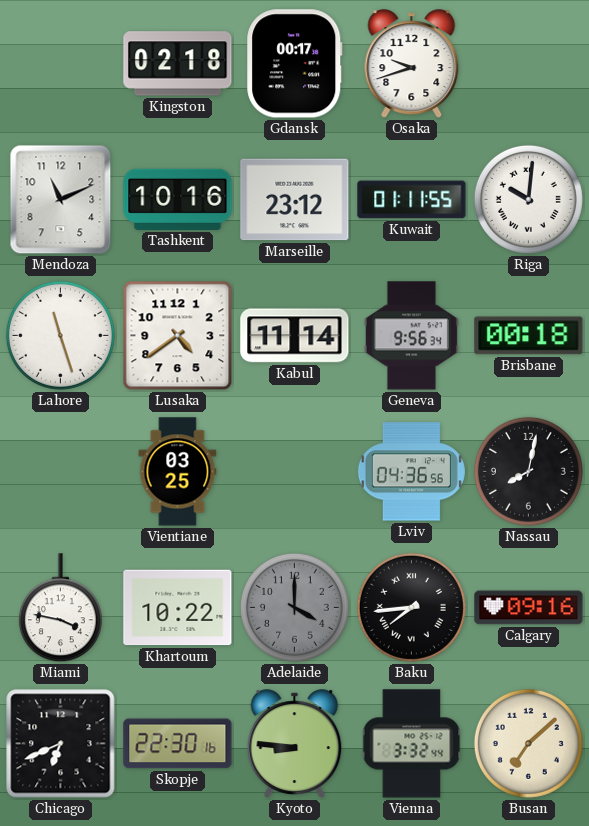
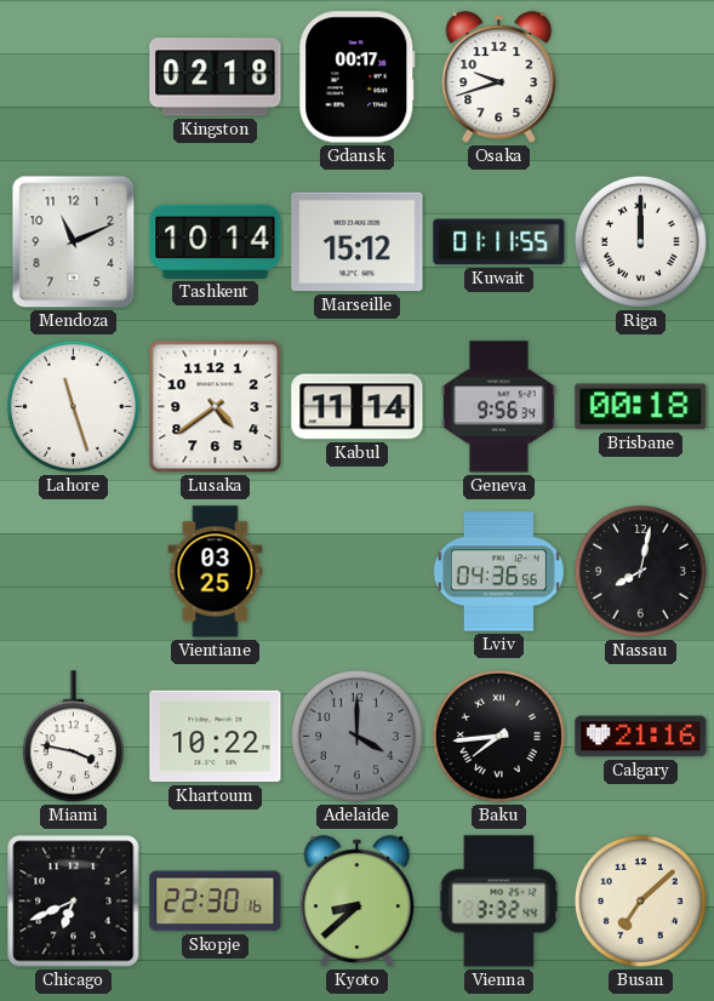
Tashkent: 10:16 -> 10:14 (216, 241)
Marseille: 23:12 -> 15:12 (358, 242)
Riga: 10:01 -> 12:00 (640, 241)
Calgary: 09:16 -> 21:16 (641, 737)
Kyoto: 8:46 -> 8:38 (358, 902)
